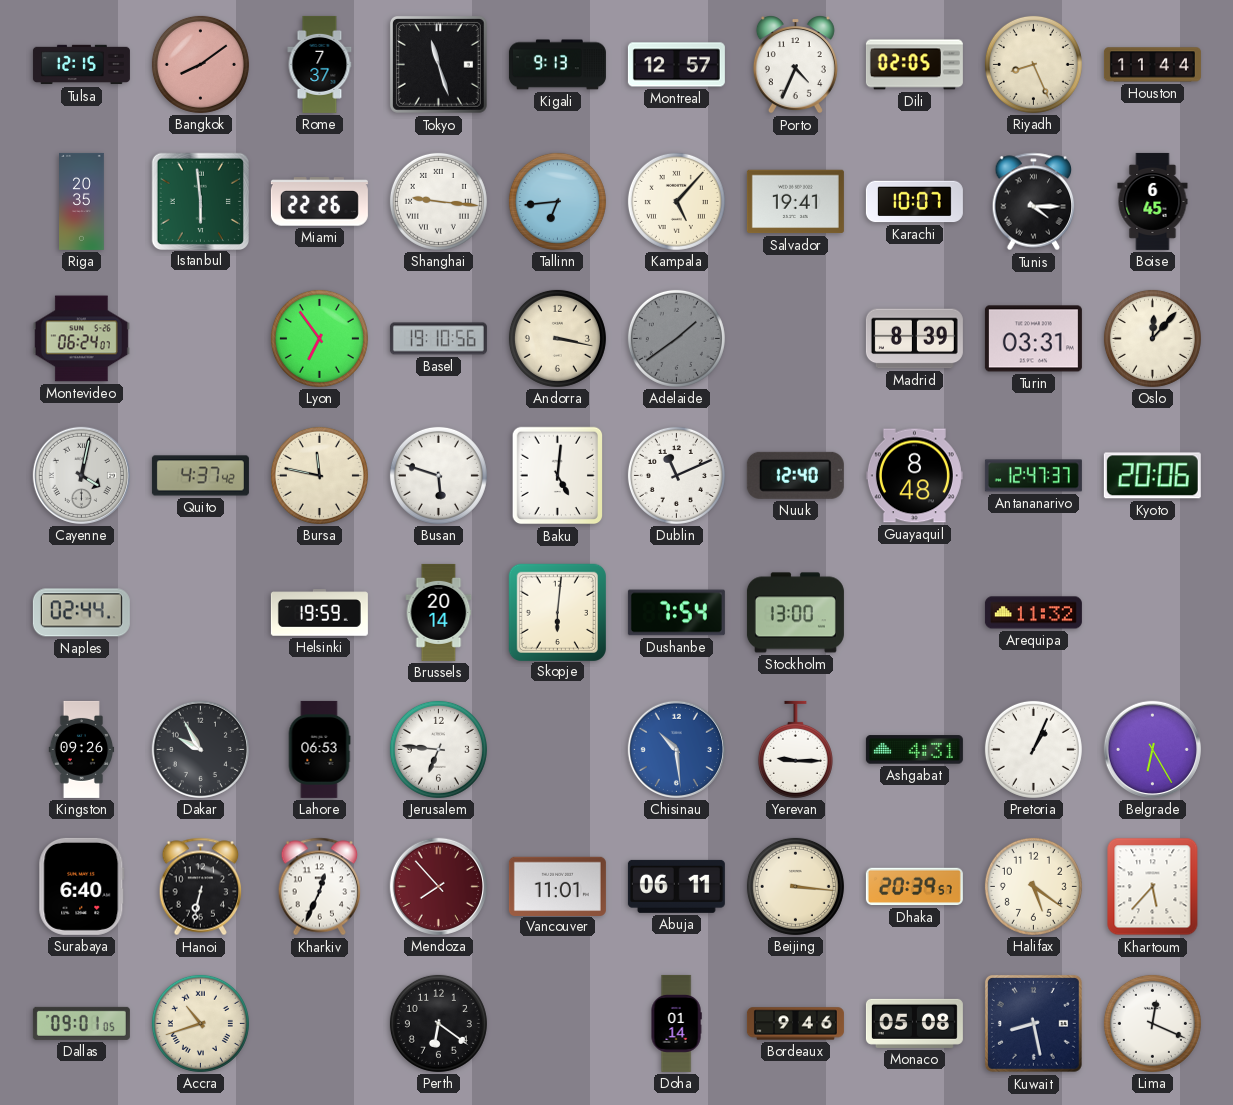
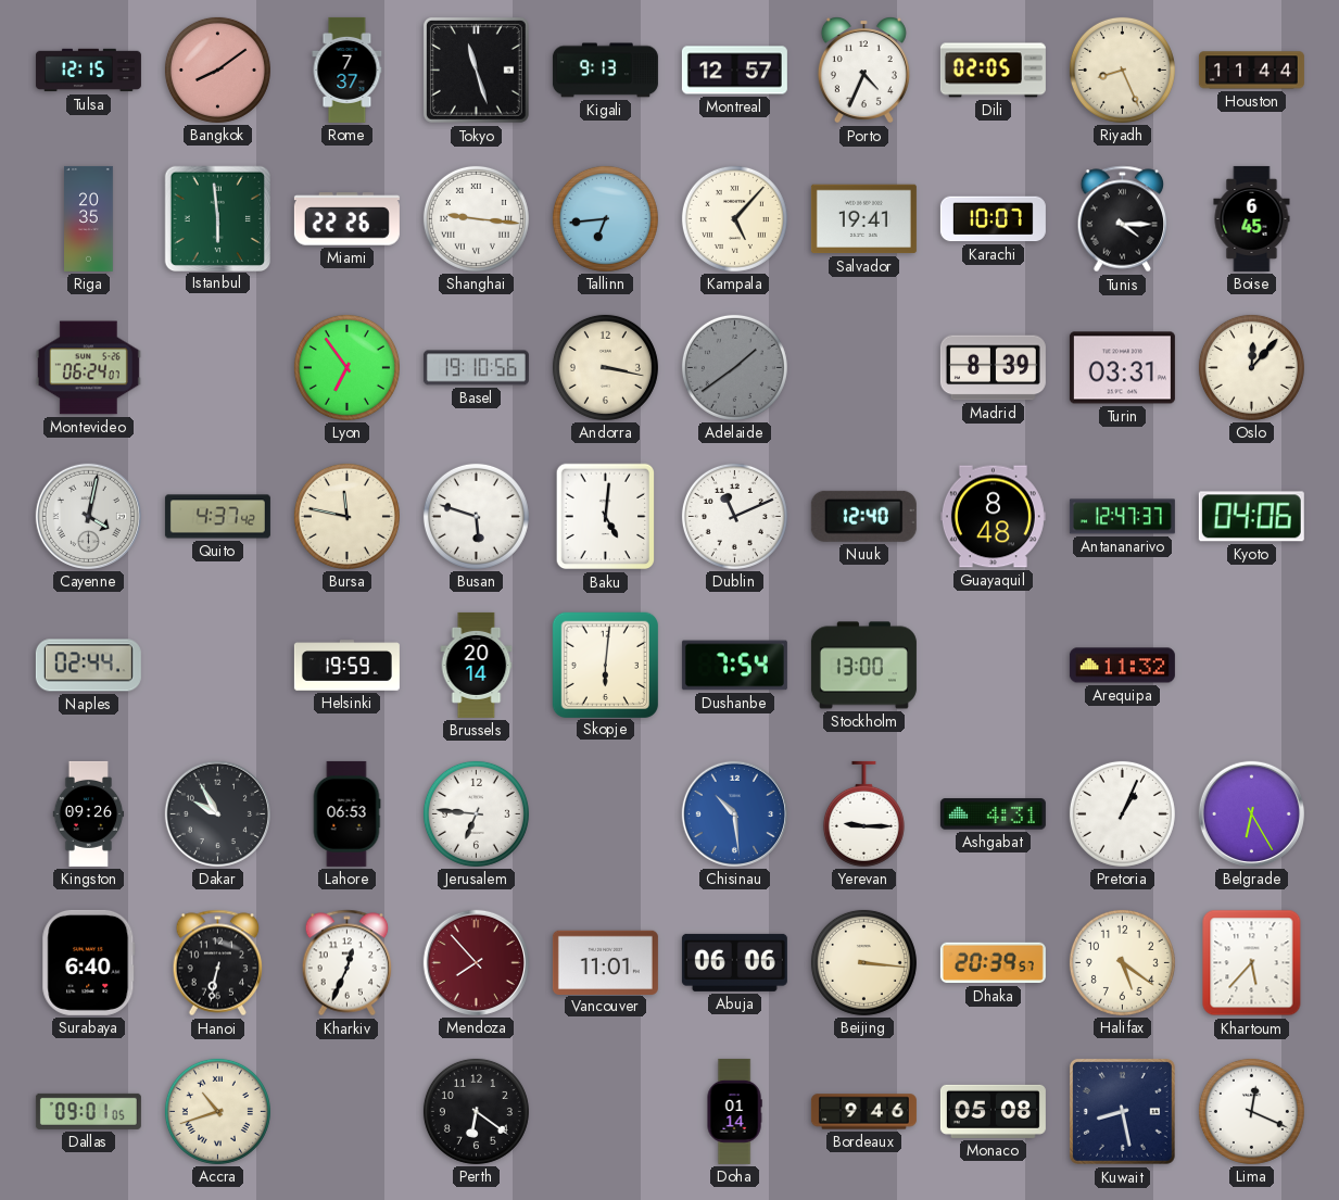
Kyoto: 20:06 -> 04:06 (1251, 517)
Abuja: 06:11 -> 06:06 (734, 962)
